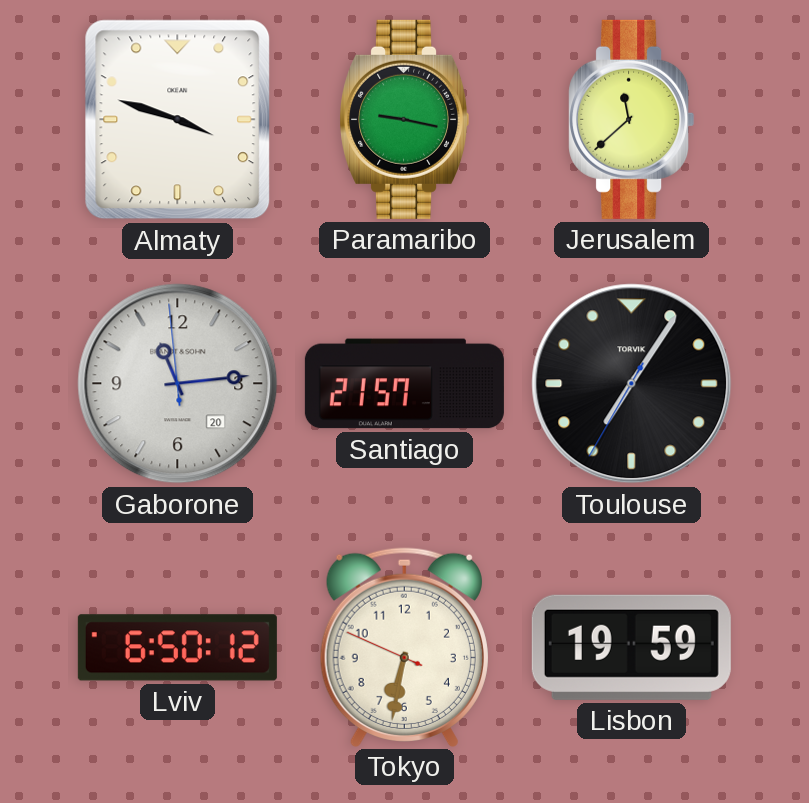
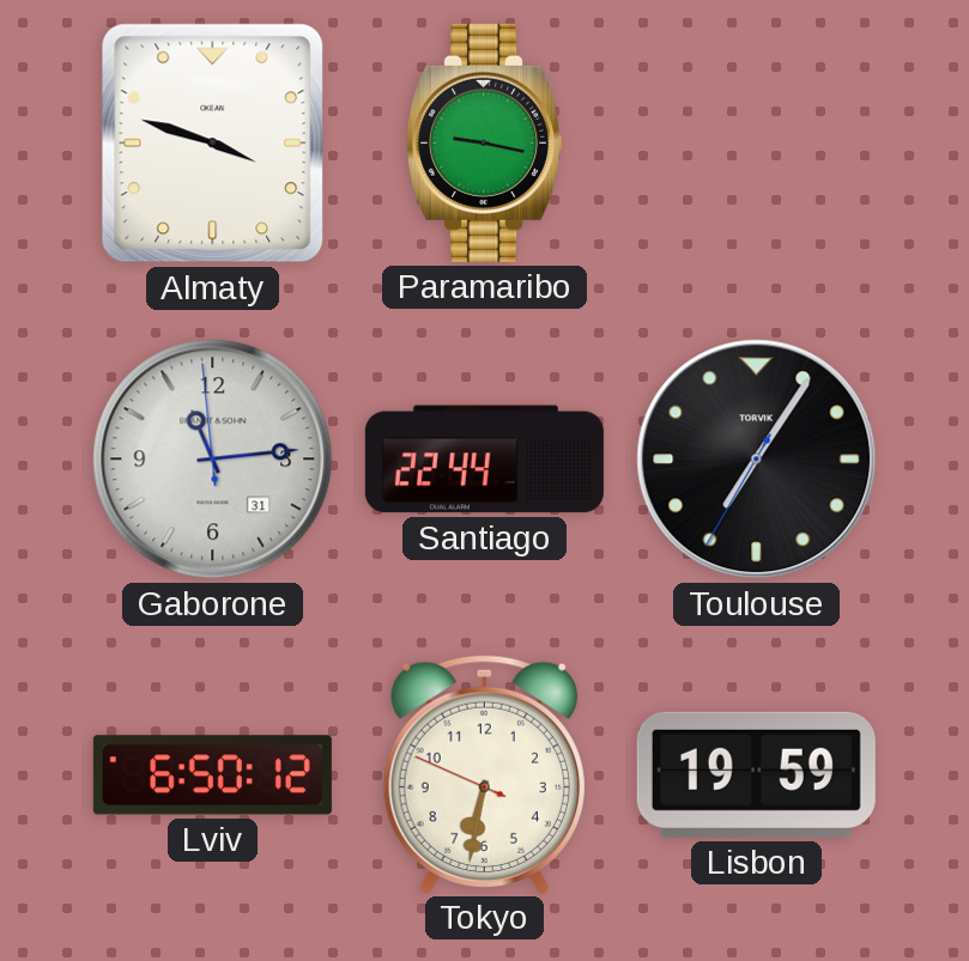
Jerusalem: 11:38 -> none (632, 119)
Gaborone date: 20 -> 31 (213, 460)
Santiago: 21:57 -> 22:44 (484, 460)
